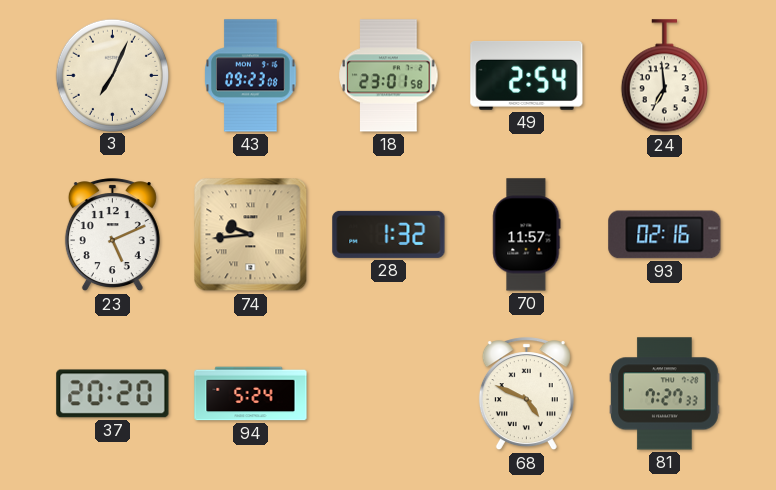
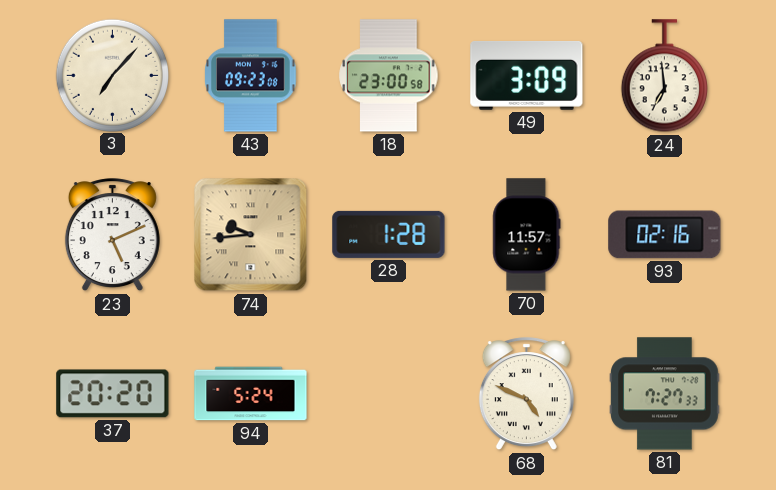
3: 7:04 -> 7:07 (112, 75)
18: 23:01 -> 23:00 (389, 76)
49: 2:54 -> 3:09 (527, 75)
28: 1:32 -> 1:28 (389, 234)
